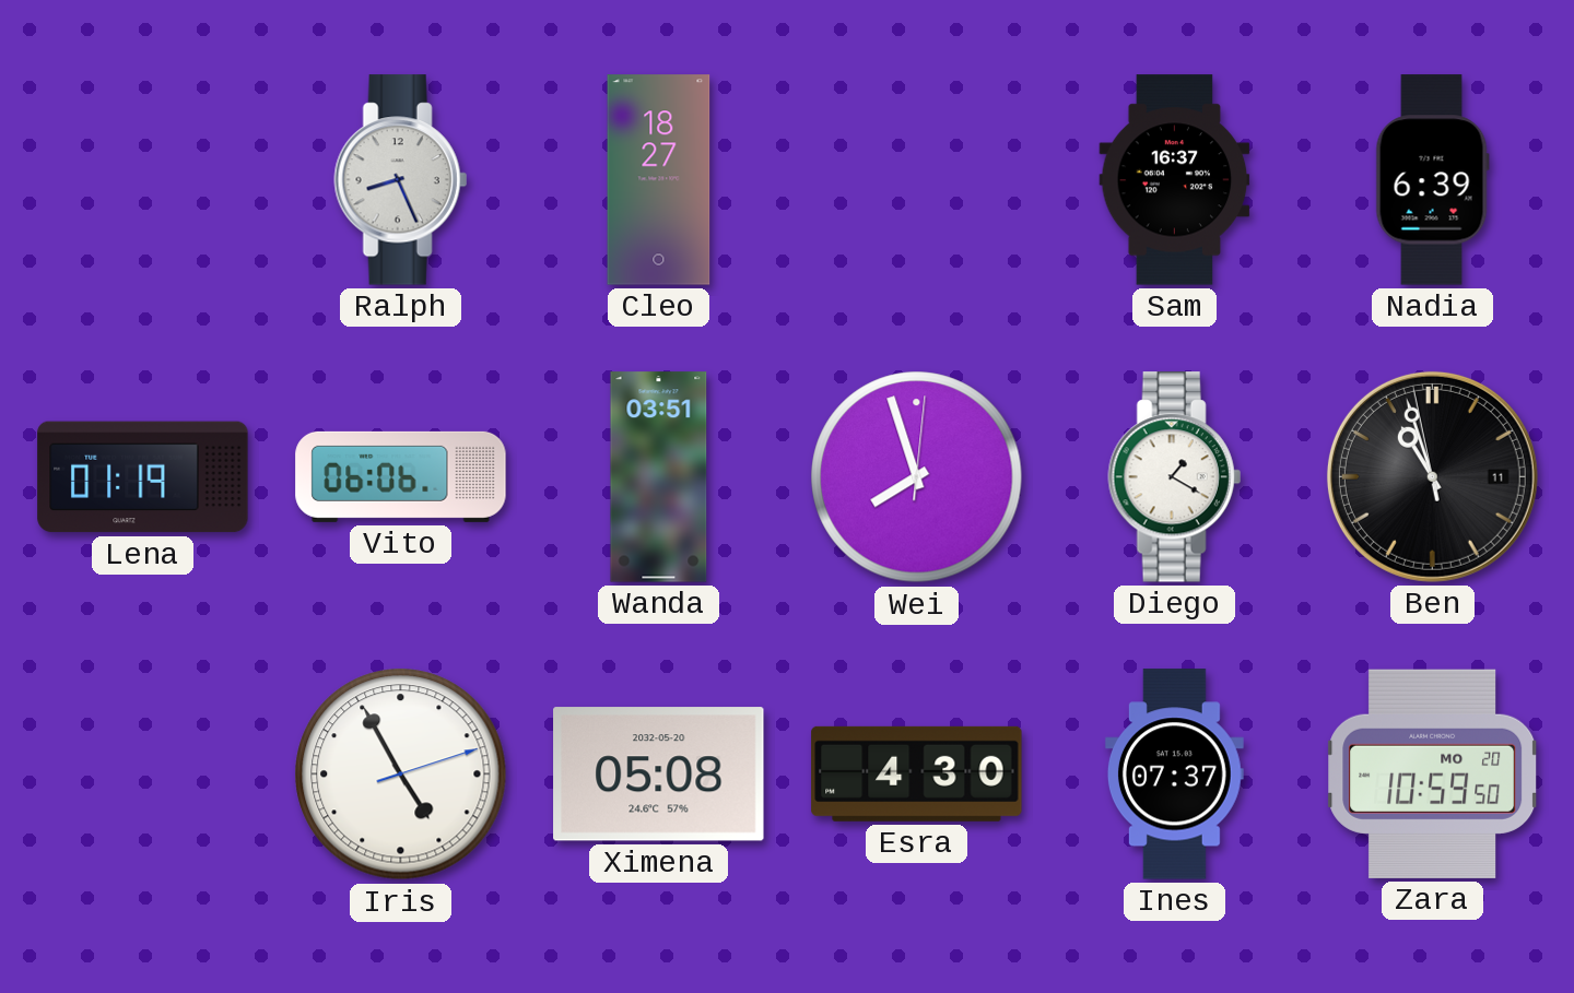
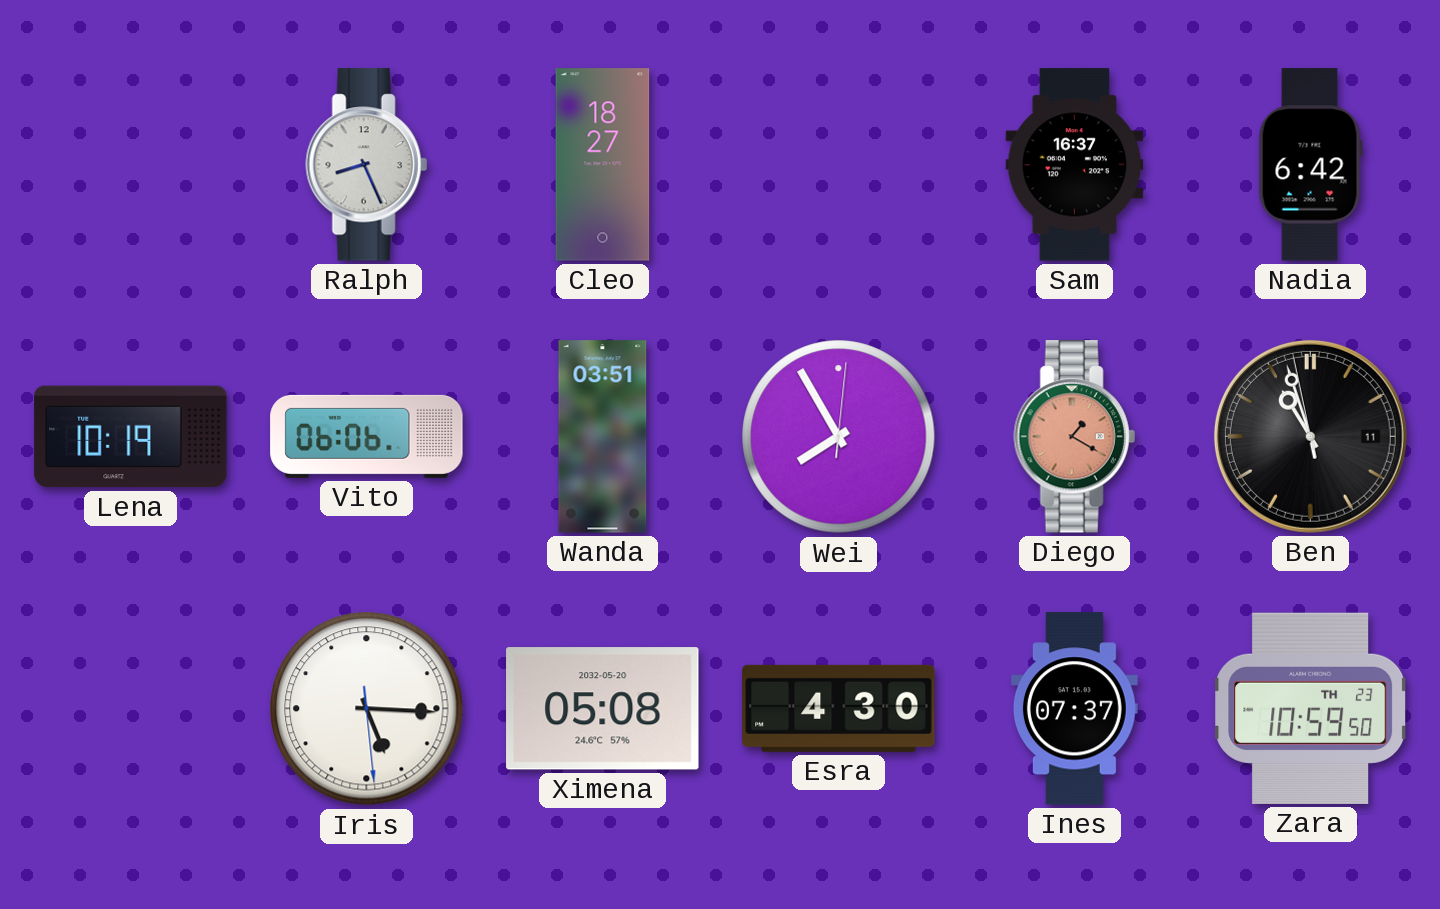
Nadia: 6:39 -> 6:42 (1310, 165)
Lena: 01:19 -> 10:19 (131, 437)
Wei: 7:57 -> 7:55 (839, 437)
Diego dial: white -> salmon (1074, 437)
Iris: 4:55 -> 5:15 (367, 709)
Zara date: MO 20 -> TH 23 (1311, 708)
